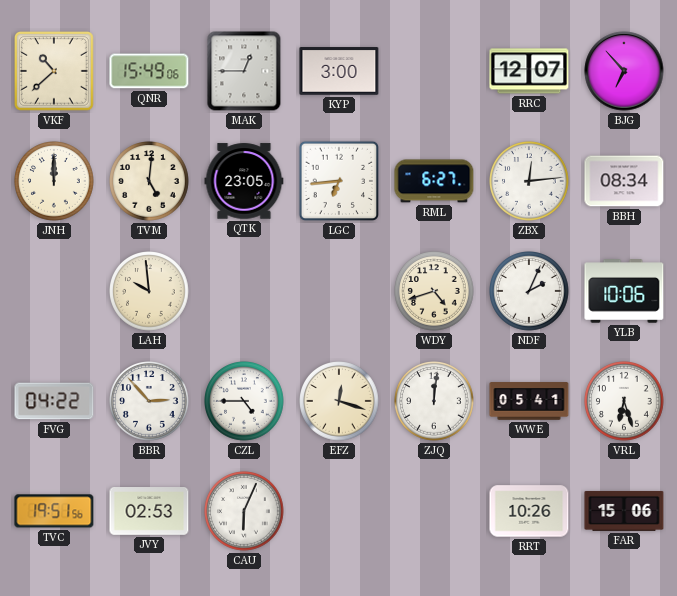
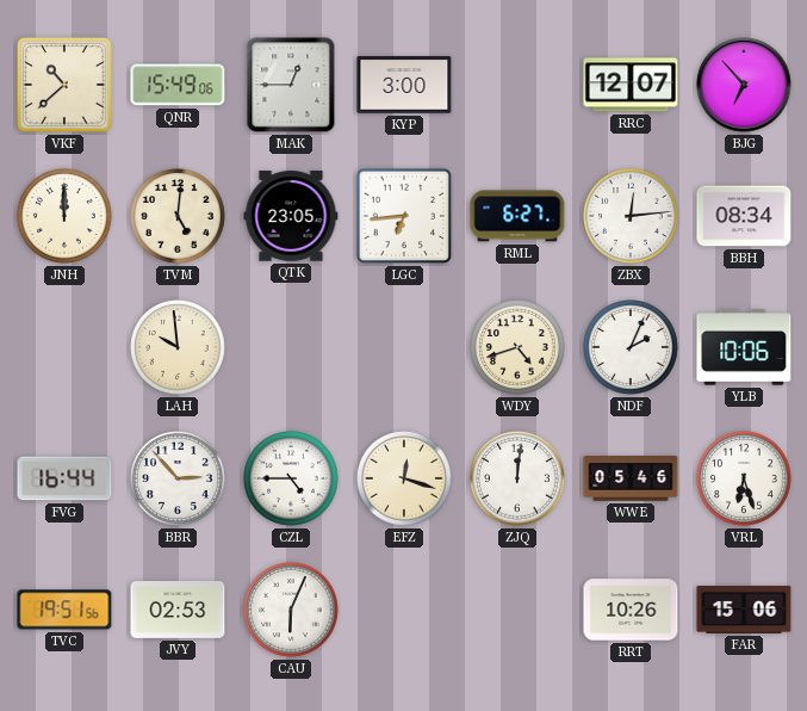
FVG: 04:22 -> 16:44 (64, 478)
WWE: 05:41 -> 05:46 (631, 478)
